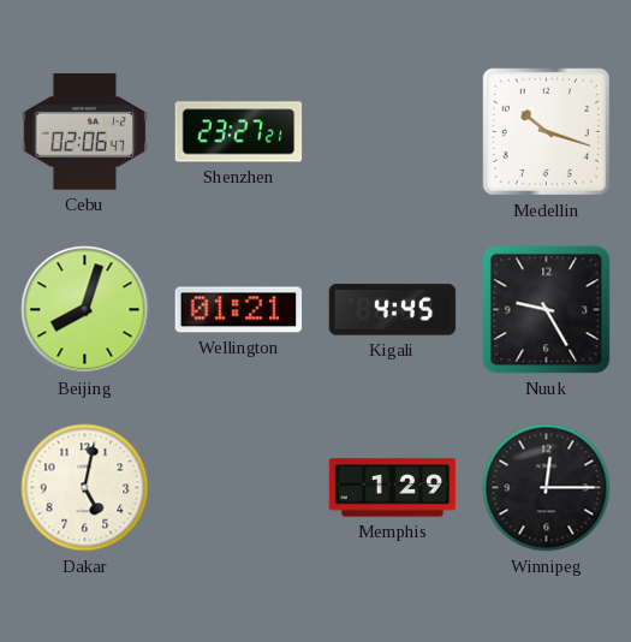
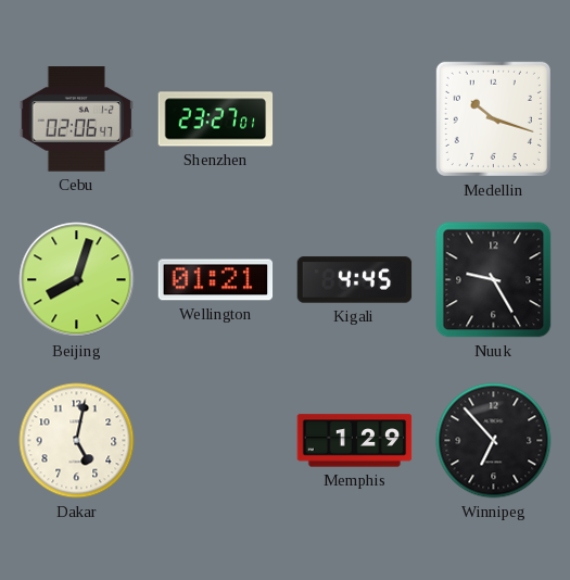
Shenzhen: 23:27:21 -> 23:27:01 (216, 119)
Winnipeg: 12:15 -> 6:53 (494, 441)
